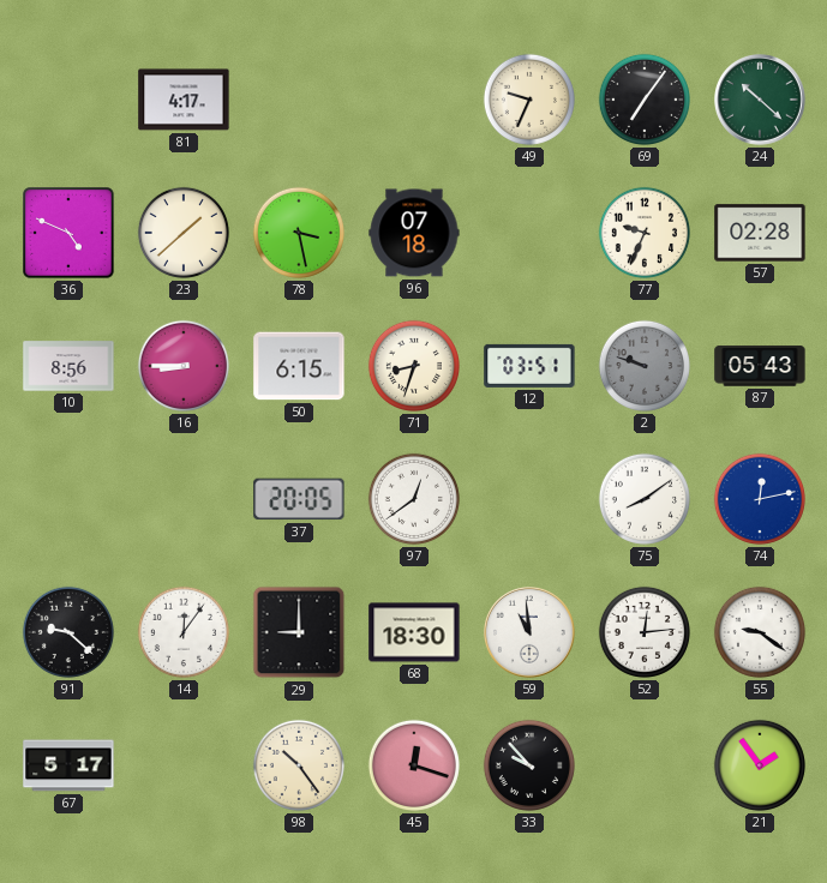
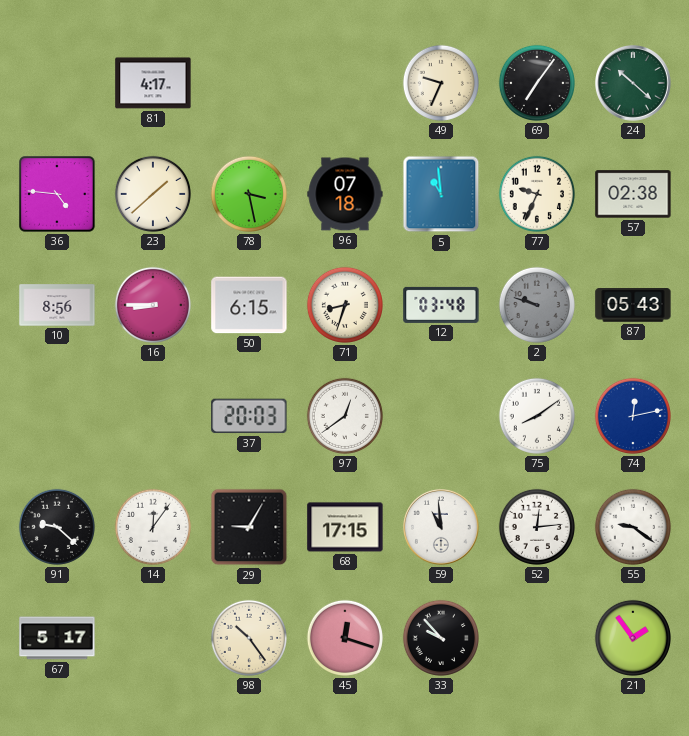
36: 4:49 -> 4:46 (57, 194)
5: none -> 10:59 (441, 194)
57: 02:28 -> 02:38 (633, 194)
12: 03:51 -> 03:48 (441, 305)
37: 20:05 -> 20:03 (249, 416)
29: 9:00 -> 9:05 (249, 527)
68: 18:30 -> 17:15 (345, 527)
